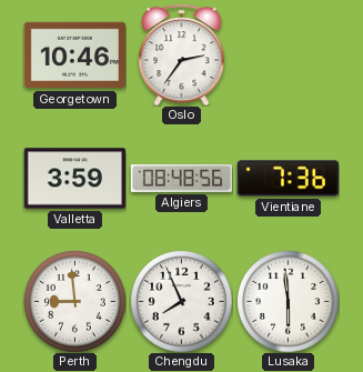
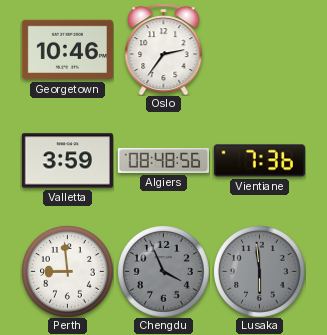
Chengdu: 7:56 -> 3:56 (164, 272)
Chengdu dial: white -> grey (164, 272)
Lusaka dial: white -> grey (260, 272)
